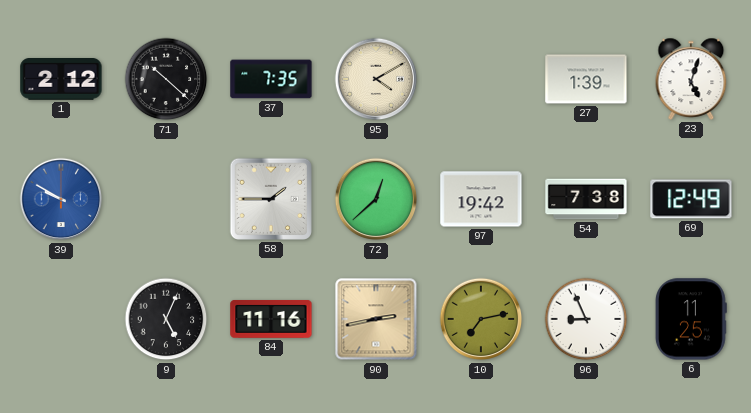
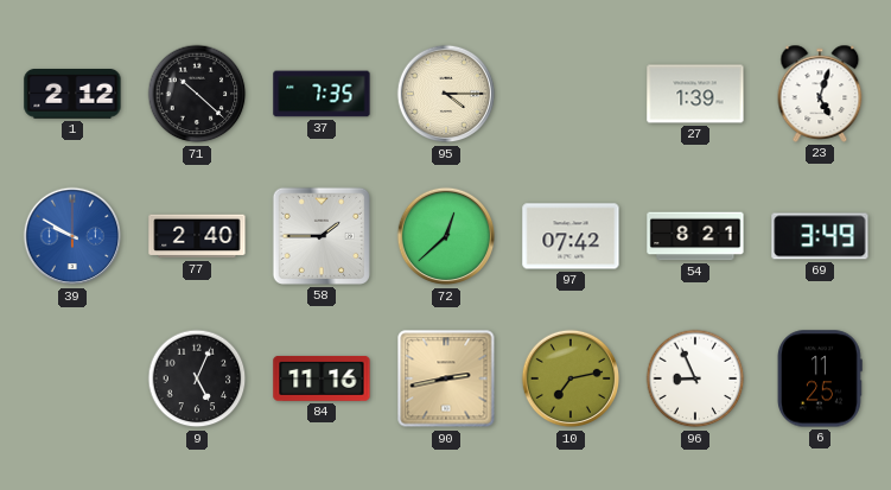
95: 4:10 -> 4:15 (446, 94)
77: none -> 2:40 (197, 236)
97: 19:42 -> 07:42 (571, 236)
54: 7:38 -> 8:21 (695, 236)
69: 12:49 -> 3:49 (820, 236)
